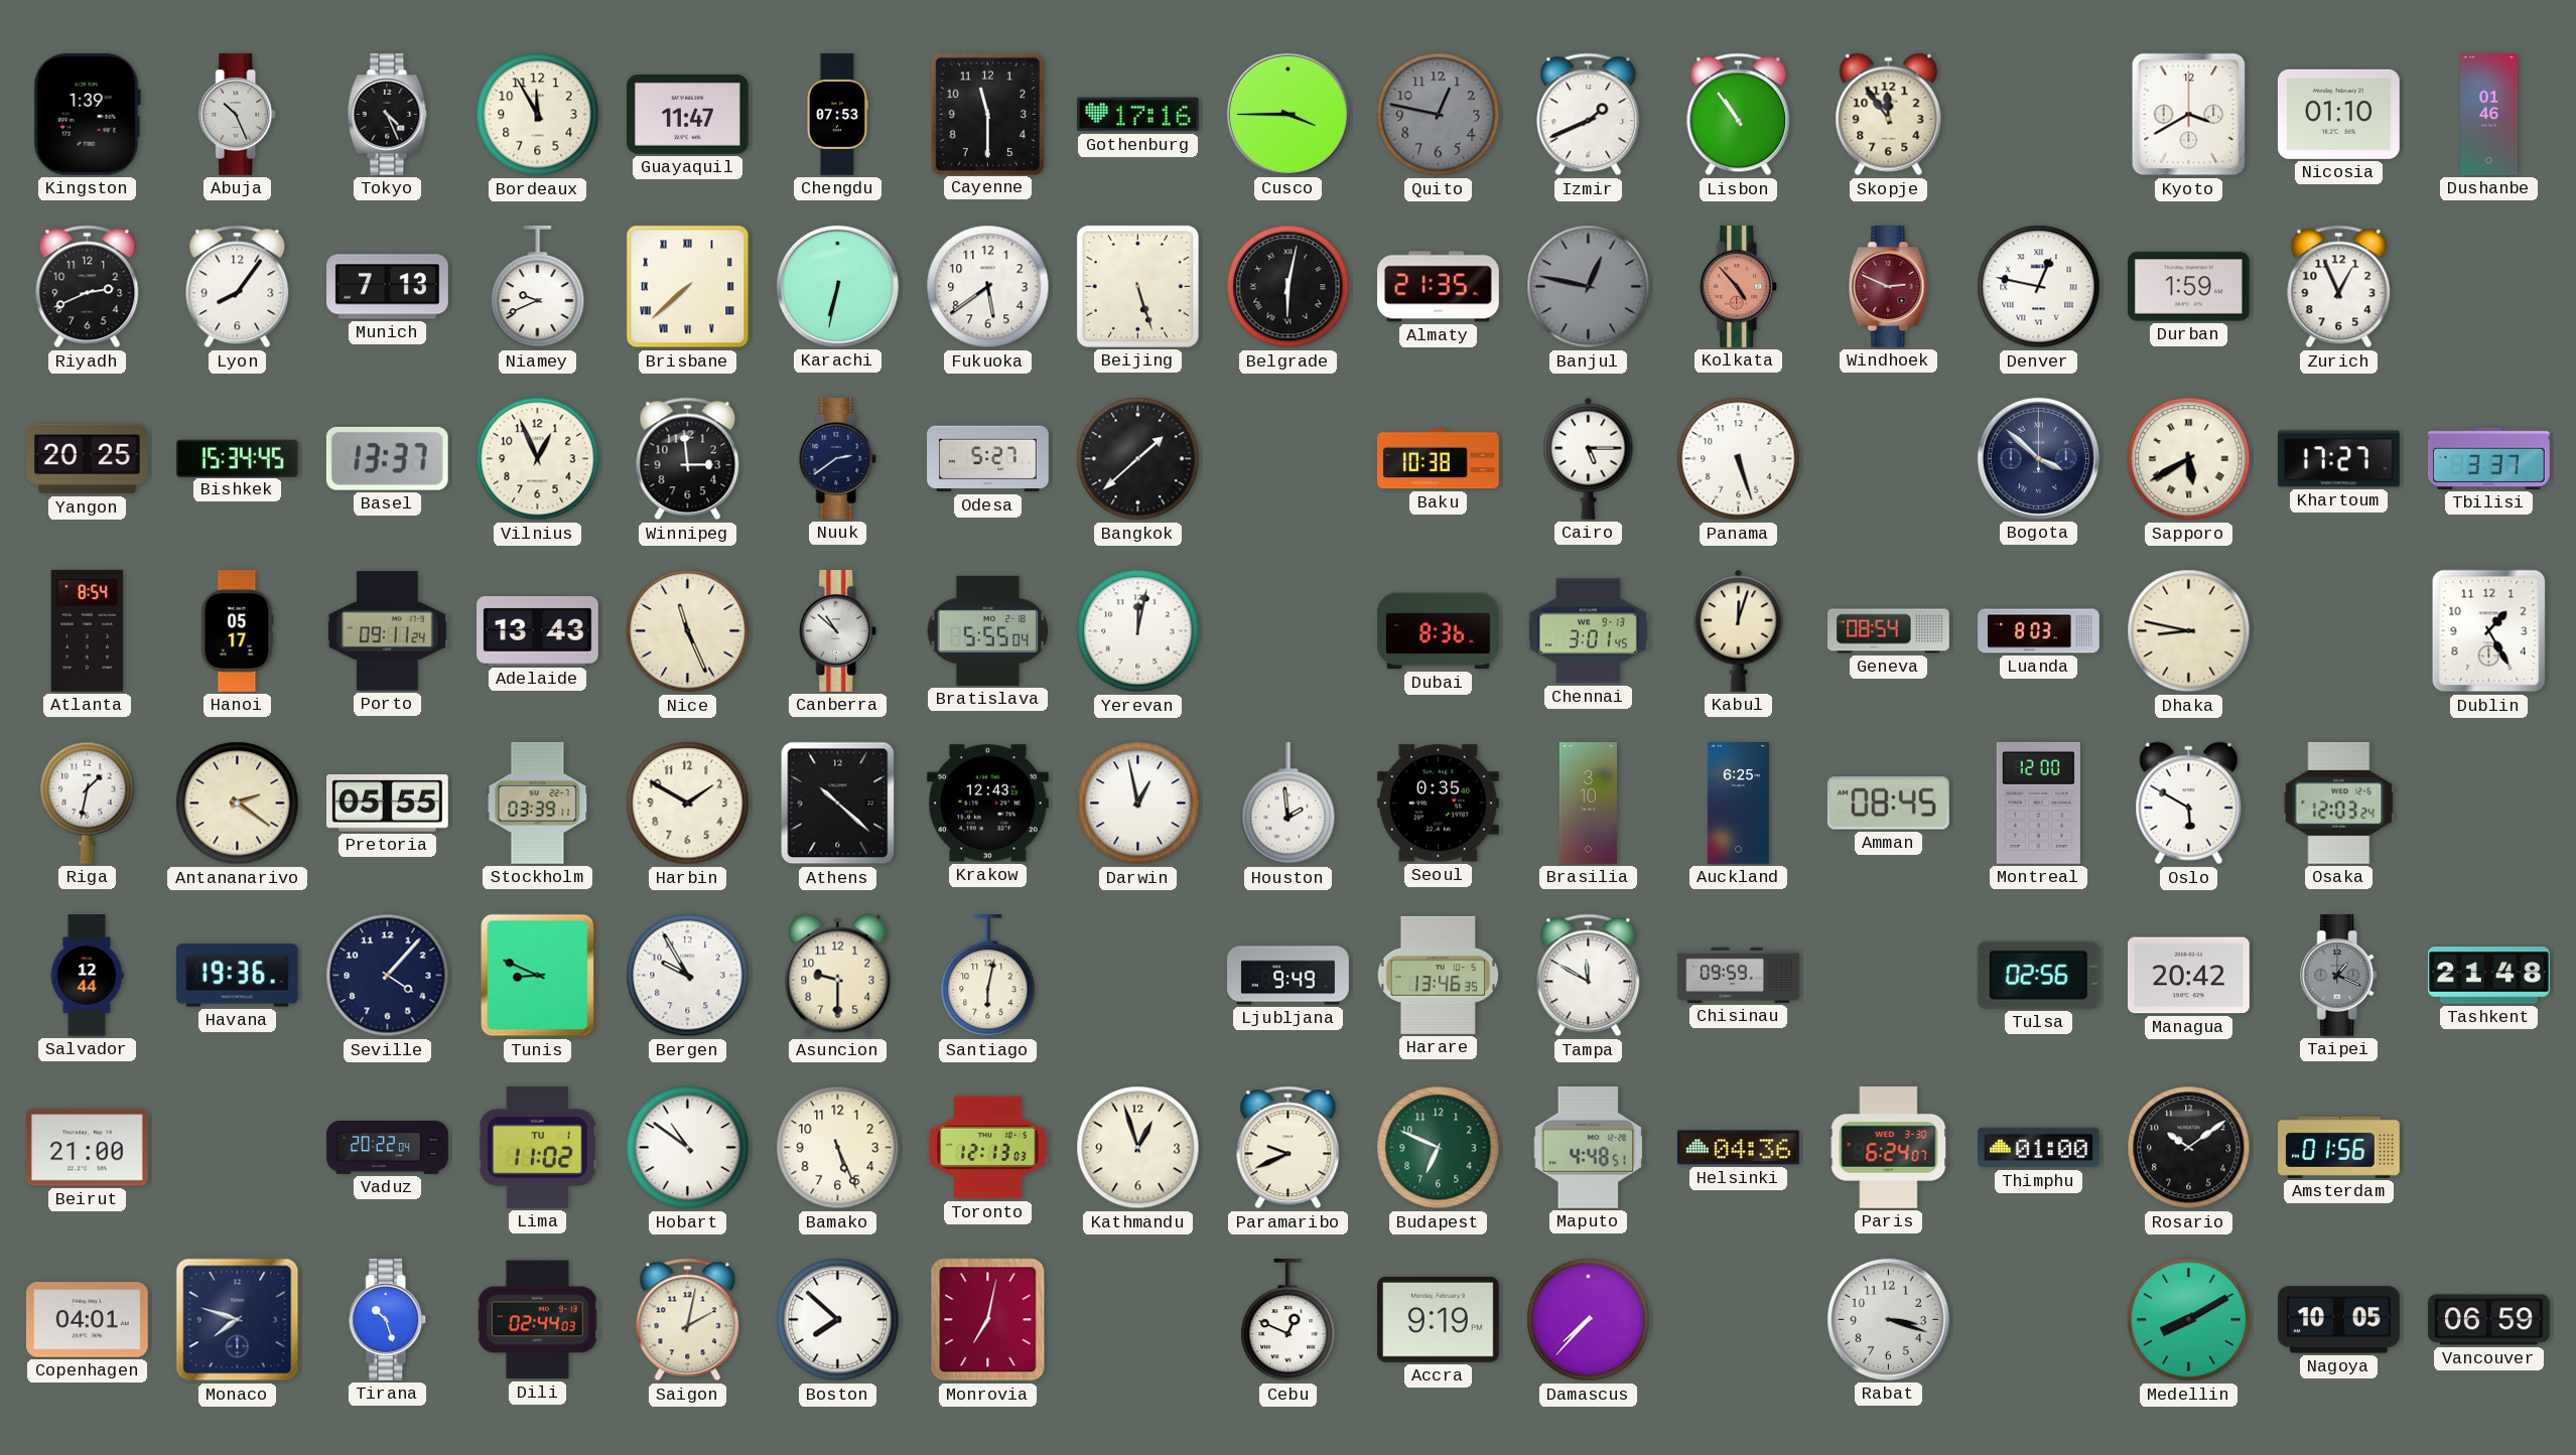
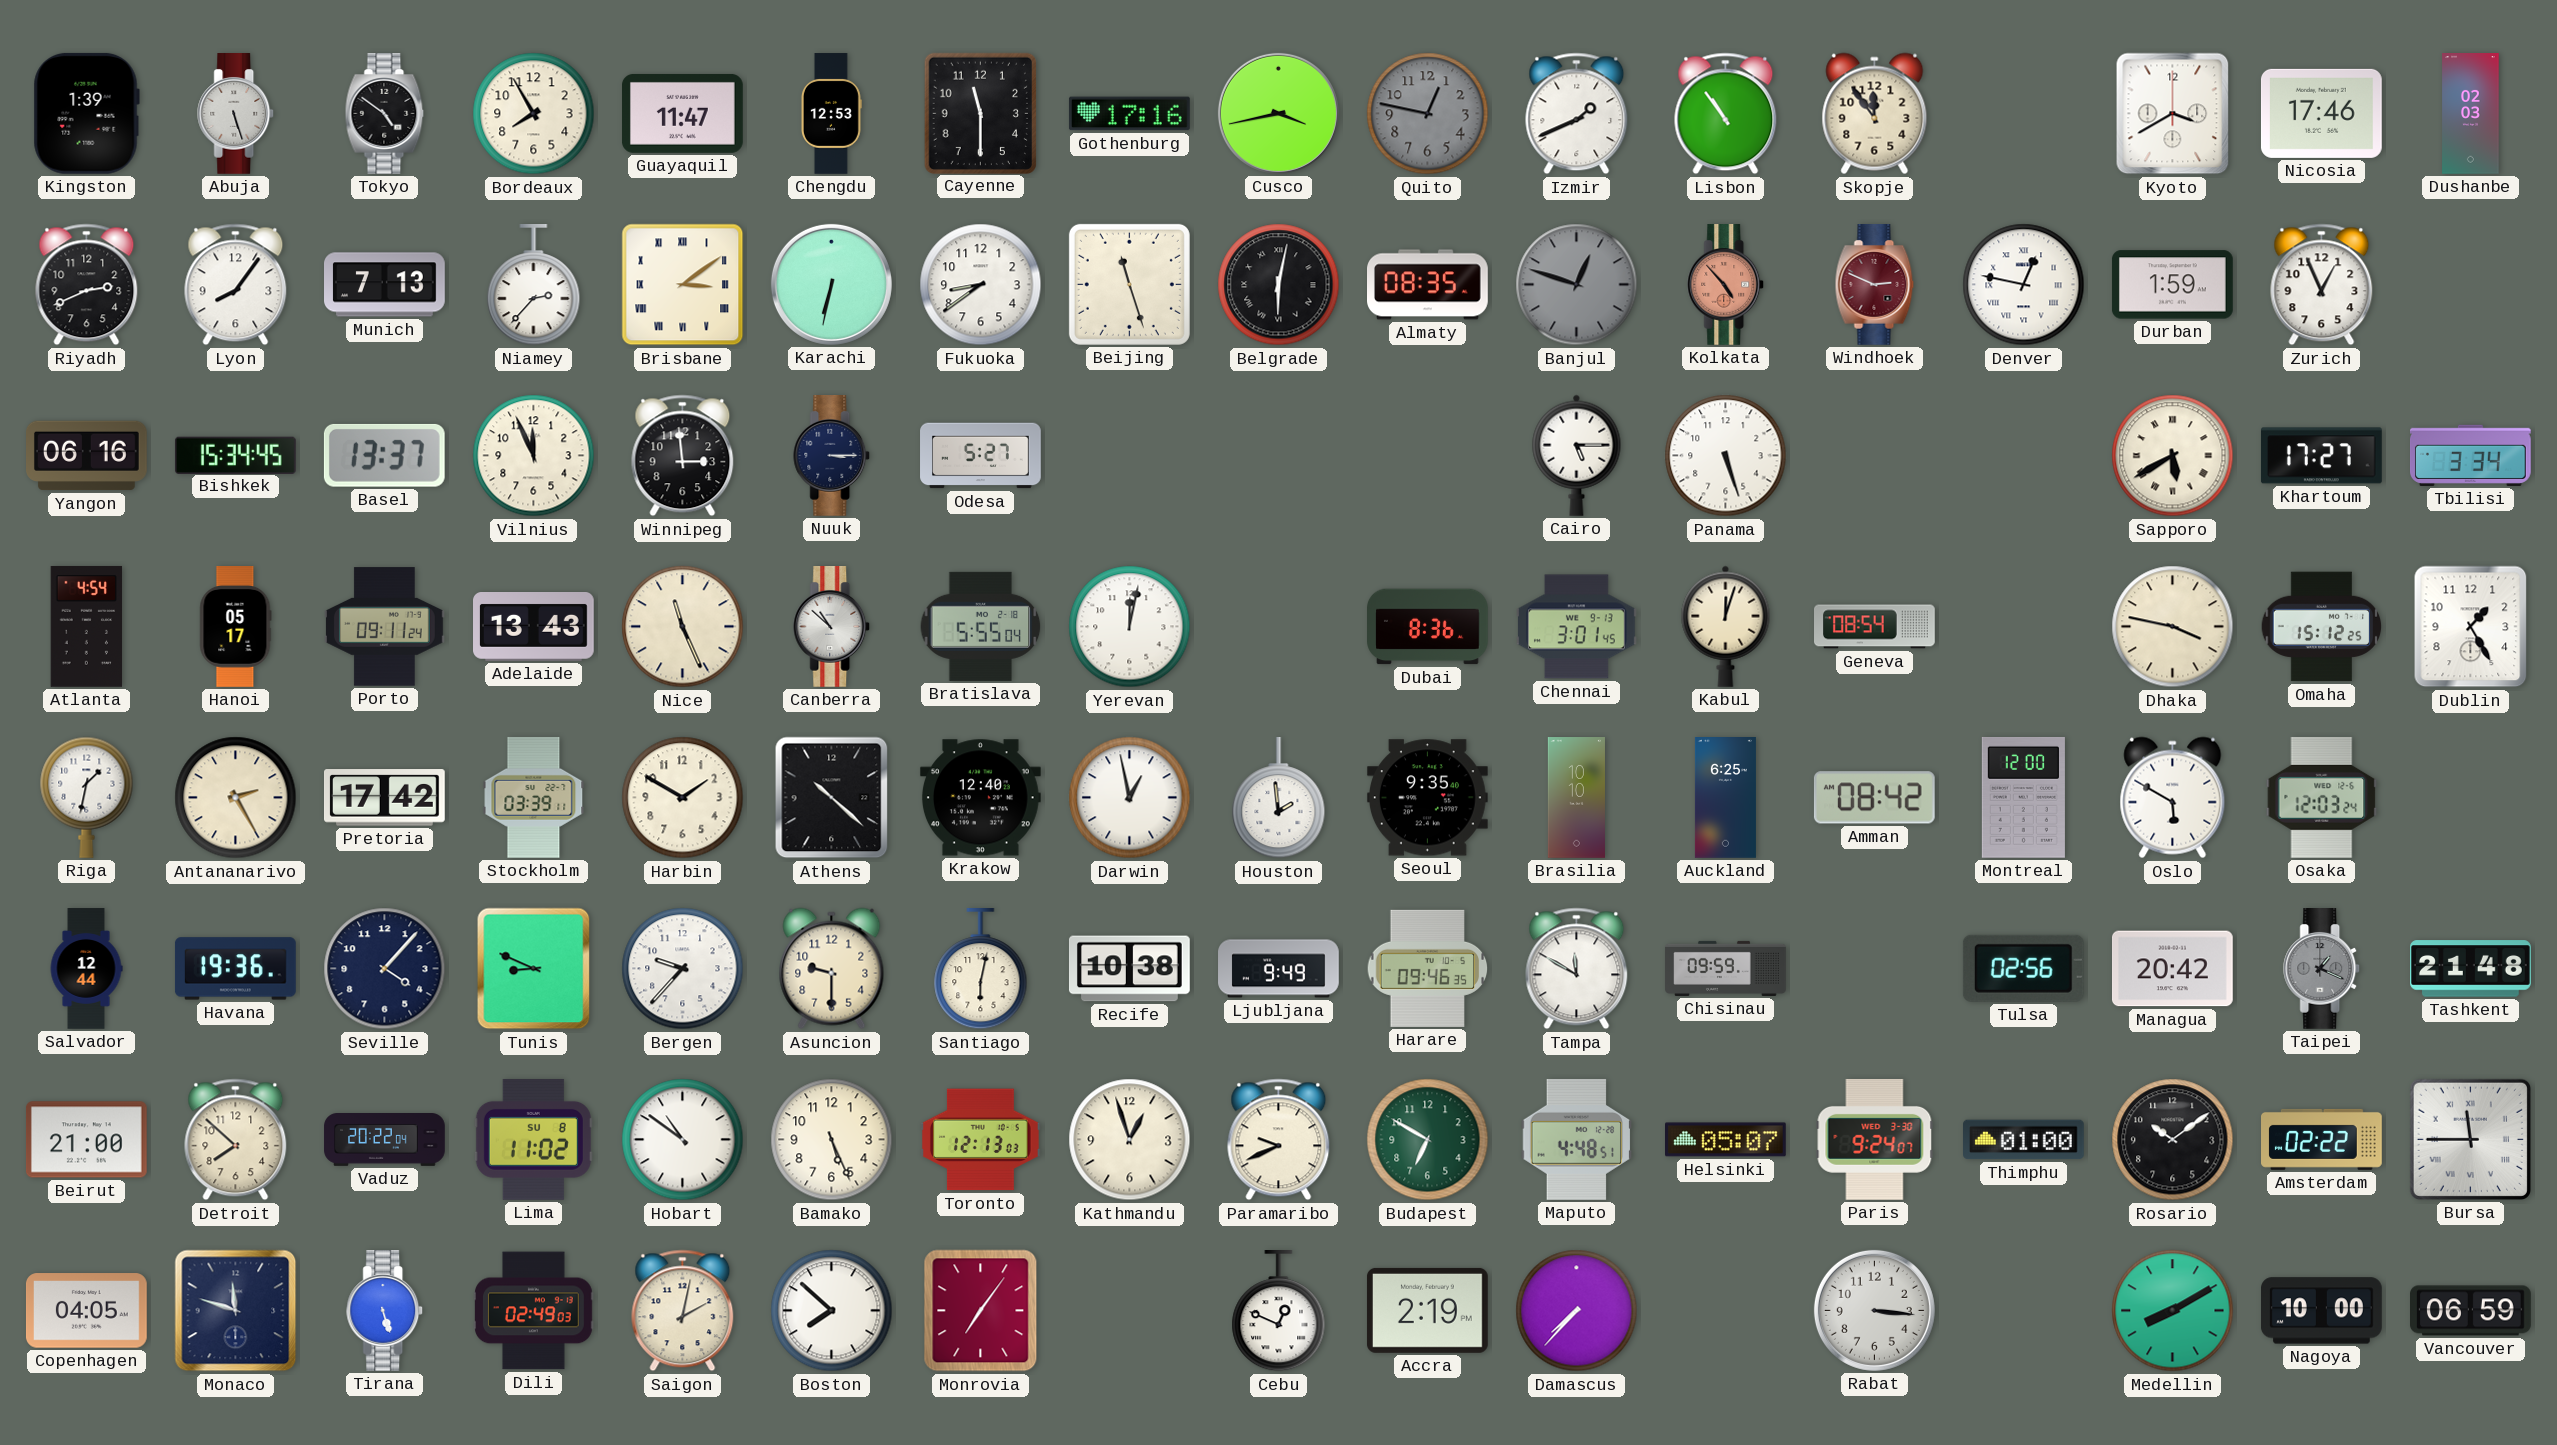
Abuja: 10:26 -> 5:27 (236, 114)
Tokyo: 4:26 -> 4:51 (385, 114)
Bordeaux: 11:55 -> 7:55 (534, 114)
Chengdu: 07:53 -> 12:53 (831, 114)
Cusco: 3:45 -> 3:43 (1278, 113)
Nicosia: 01:10 -> 17:46 (2321, 113)
Dushanbe: 01:46 -> 02:03 (2471, 114)
Niamey: 9:41 -> 2:37 (534, 286)
Brisbane: 7:38 -> 3:09 (683, 285)
Fukuoka: 5:39 -> 8:39 (981, 285)
Beijing: 5:27 -> 11:27 (1129, 284)
Almaty: 21:35 -> 08:35 (1428, 285)
Banjul: 12:47 -> 12:48 (1577, 285)
Yangon: 20:25 -> 06:16 (87, 456)
Vilnius: 12:56 -> 11:56 (534, 456)
Nuuk: 2:39 -> 3:15 (832, 456)
Bangkok: 1:38 -> none (1138, 459)
Baku: 10:38 -> none (1439, 459)
Bogota: 3:52 -> none (2038, 458)
Tbilisi: 3:37 -> 3:34 (2471, 455)
Atlanta: 8:54 -> 4:54 (87, 626)
Luanda: 8:03 -> none (2039, 631)
Dhaka: 8:47 -> 3:47 (2173, 627)
Omaha: none -> 15:12 (2322, 627)
Antananarivo: 2:21 -> 2:25 (236, 798)
Pretoria: 05:55 -> 17:42 (385, 798)
Krakow: 12:43 -> 12:40 (980, 798)
Seoul: 0:35 -> 9:35 (1427, 798)
Brasilia: 3:10 -> 10:10 (1576, 798)
Amman: 08:45 -> 08:42 (1874, 798)
Bergen: 9:55 -> 9:37 (683, 969)
Recife: none -> 10:38 (1129, 969)
Harare: 13:46 -> 09:46 (1428, 968)
Detroit: none -> 7:52 (236, 1140)
Lima date: TU 1 -> SU 8 (533, 1139)
Budapest: 6:49 -> 6:50 (1428, 1140)
Helsinki: 04:36 -> 05:07 (1726, 1140)
Paris: 6:24 -> 9:24 (1875, 1139)
Amsterdam: 01:56 -> 02:22 (2322, 1139)
Bursa: none -> 11:45 (2470, 1139)
Copenhagen: 04:01 -> 04:05 (86, 1311)
Monaco: 7:48 -> 11:48 (236, 1311)
Tirana: 10:27 -> 5:27 (385, 1311)
Dili: 02:44 -> 02:49 (534, 1311)
Monrovia: 7:02 -> 7:06 (981, 1311)
Accra: 9:19 -> 2:19 (1427, 1310)
Rabat: 3:18 -> 3:16 (1874, 1310)
Nagoya: 10:05 -> 10:00 (2322, 1311)
